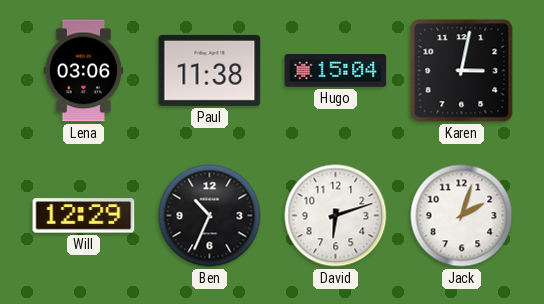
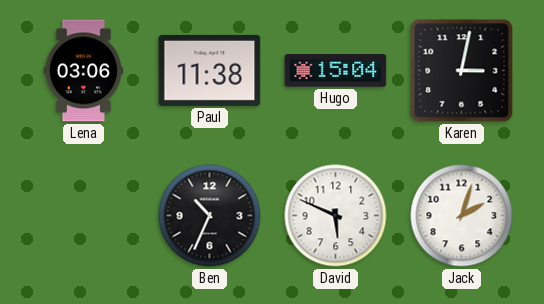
Will: 12:29 -> none (84, 216)
David: 6:12 -> 5:49 (336, 216)
